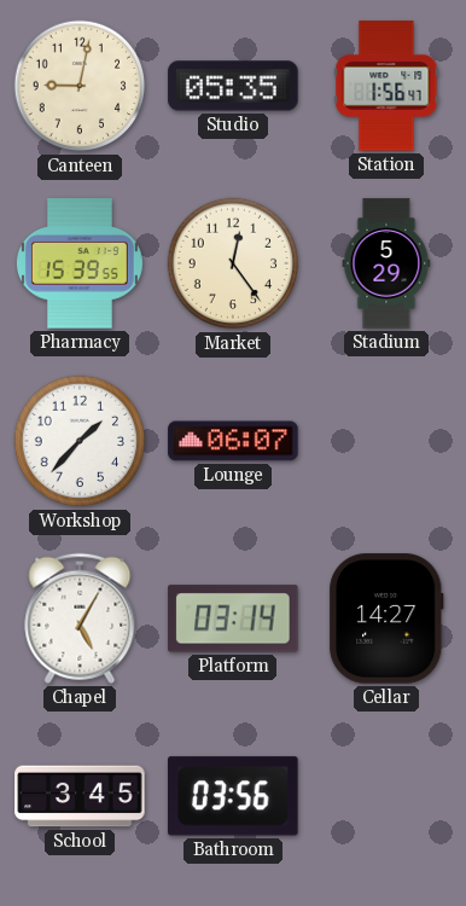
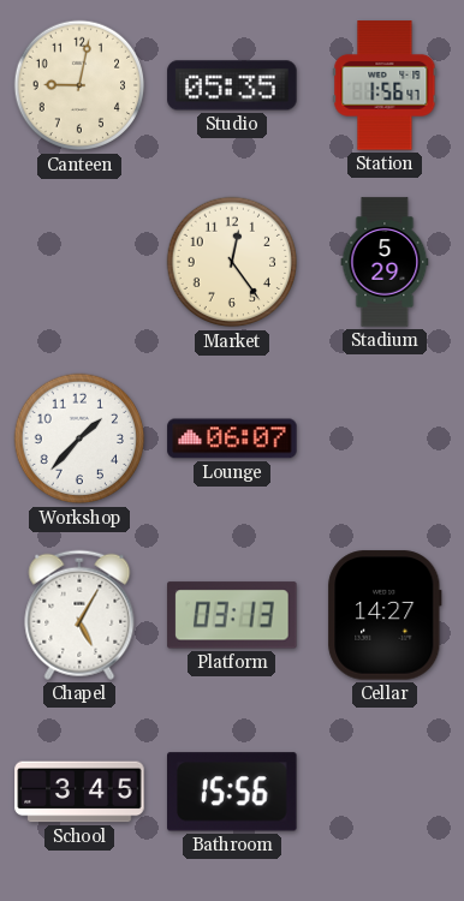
Pharmacy: 15:39 -> none (80, 263)
Platform: 03:14 -> 03:13 (232, 615)
Bathroom: 03:56 -> 15:56 (233, 792)
